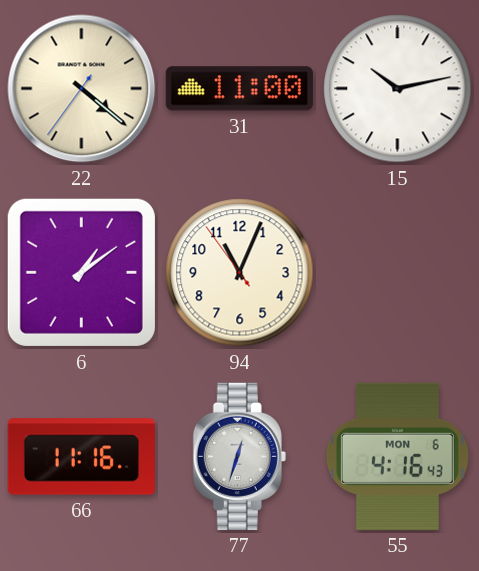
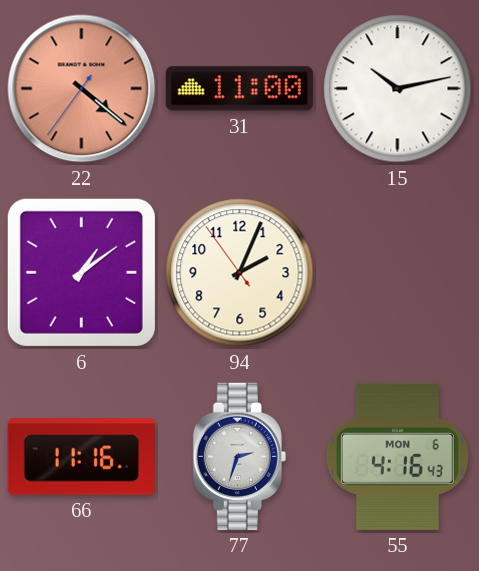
22 dial: cream -> salmon (82, 89)
94: 11:03 -> 2:03 (240, 273)
77: 12:33 -> 2:33 (239, 456)
